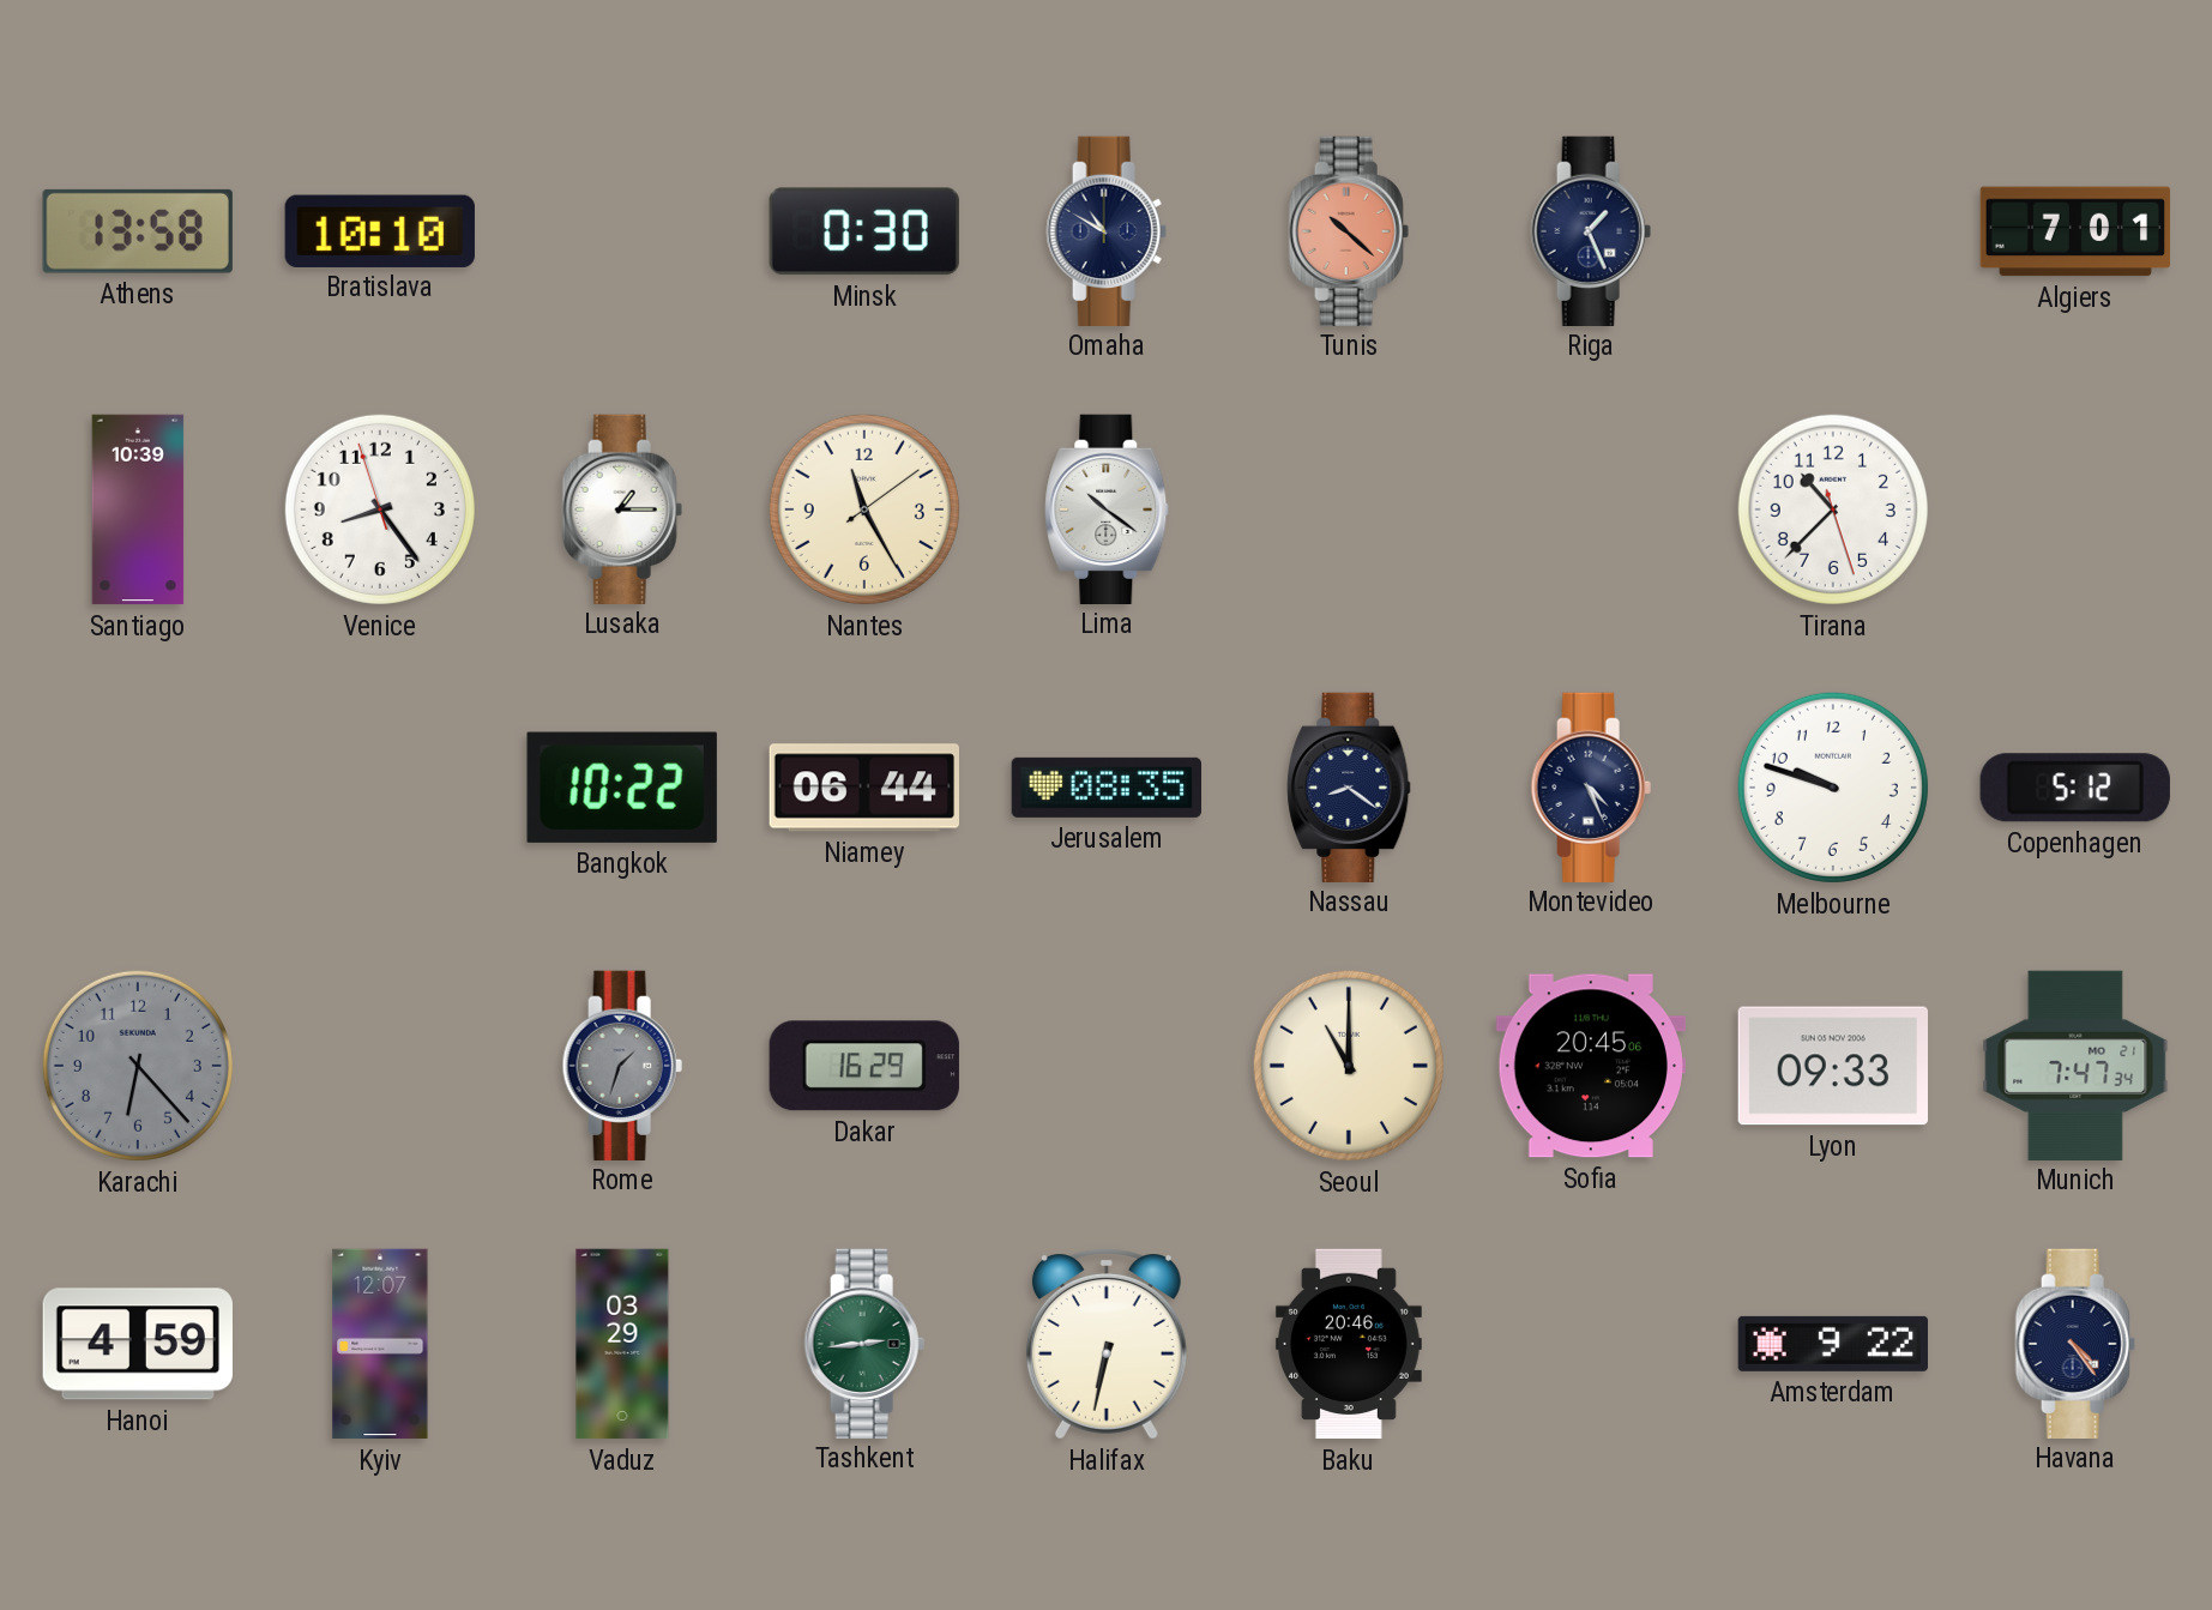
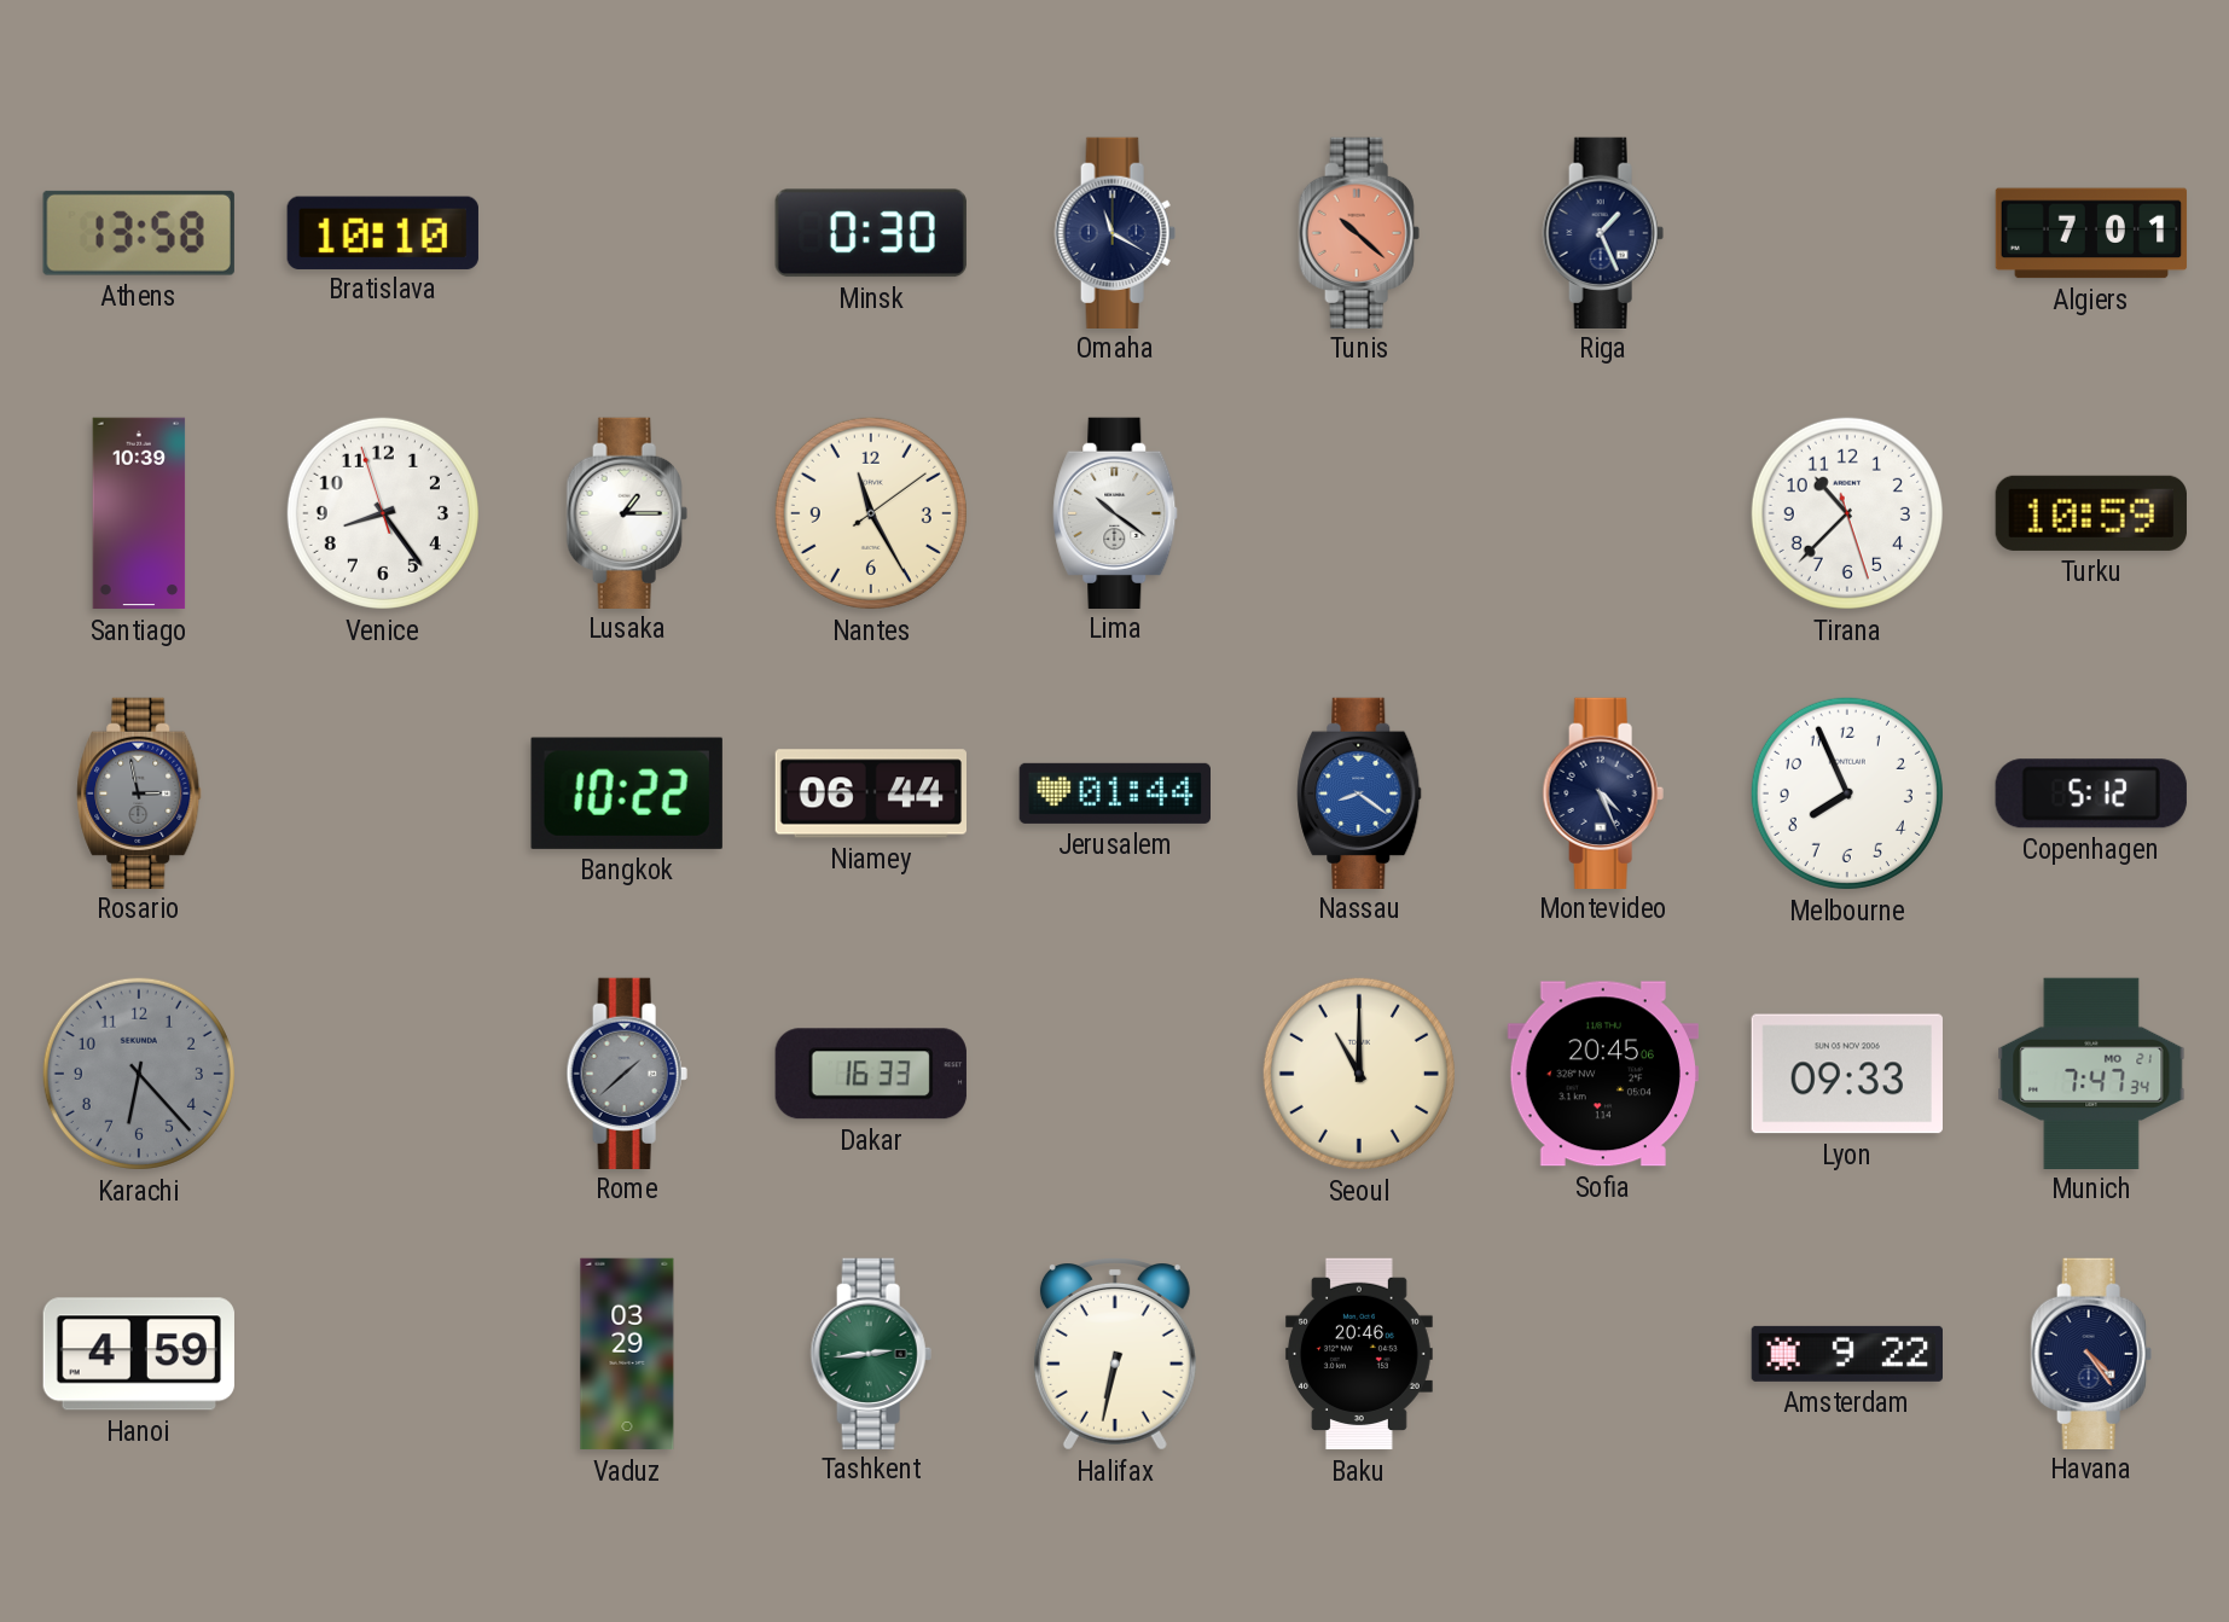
Omaha: 10:50 -> 11:20 (1115, 232)
Turku: none -> 10:59 (2090, 513)
Rosario: none -> 2:58 (139, 792)
Jerusalem: 08:35 -> 01:44 (1114, 793)
Nassau dial: navy -> blue (1359, 792)
Melbourne: 9:48 -> 7:56 (1847, 793)
Rome: 1:33 -> 1:38 (627, 1072)
Dakar: 16:29 -> 16:33 (871, 1074)
Kyiv: 12:07 -> none (380, 1344)
